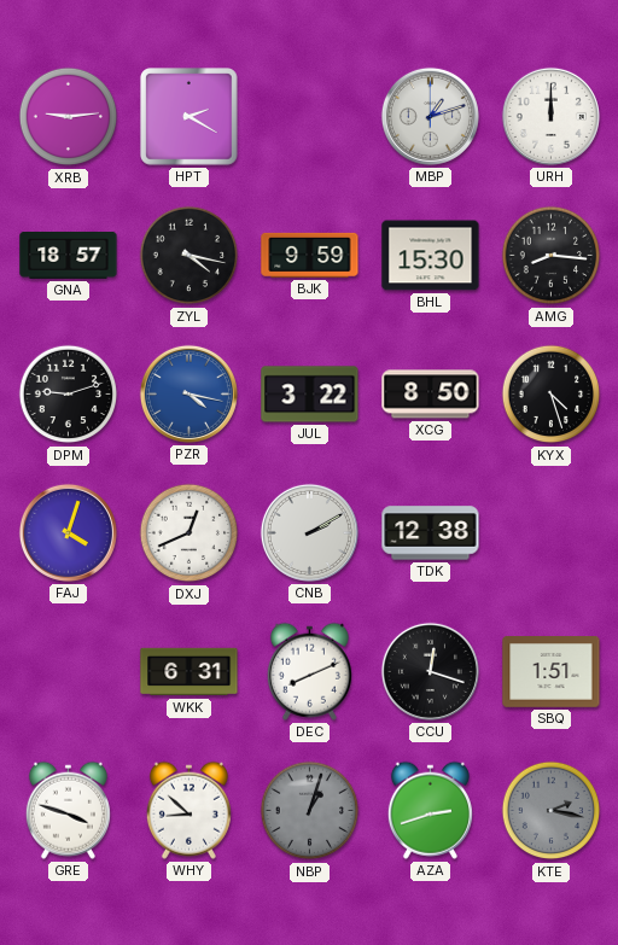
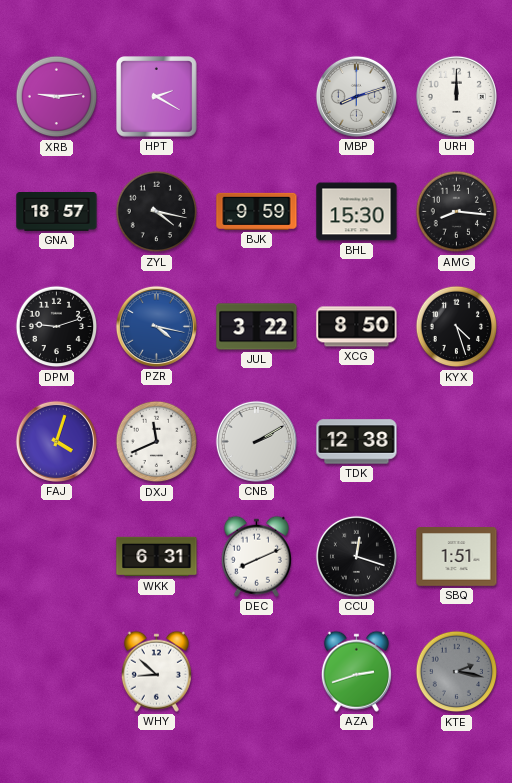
MBP: 1:12 -> 8:12 (356, 96)
DXJ: 12:41 -> 11:41 (157, 442)
GRE: 3:48 -> none (68, 810)
NBP: 1:03 -> none (310, 811)
